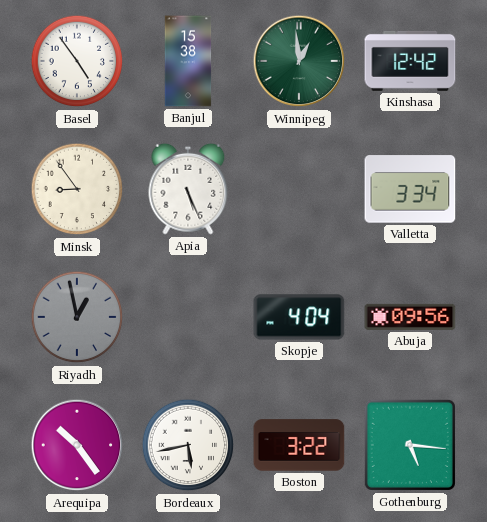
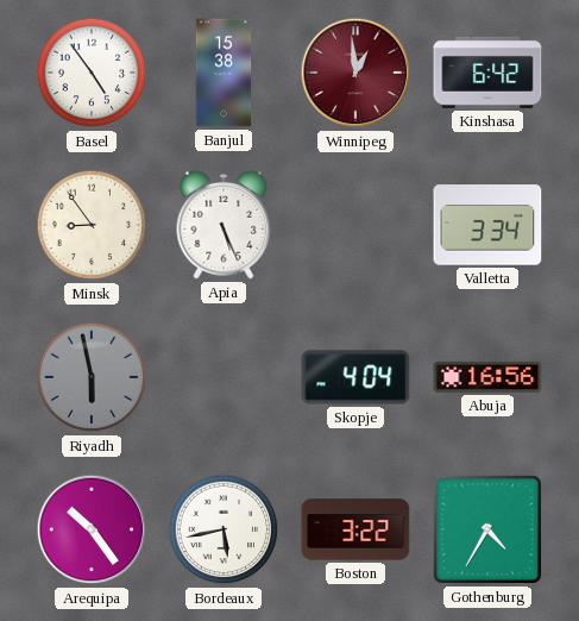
Winnipeg dial: green -> burgundy (355, 73)
Kinshasa: 12:42 -> 6:42 (487, 73)
Riyadh: 12:58 -> 5:58 (92, 377)
Abuja: 09:56 -> 16:56 (487, 377)
Gothenburg: 5:16 -> 4:35 (487, 529)
